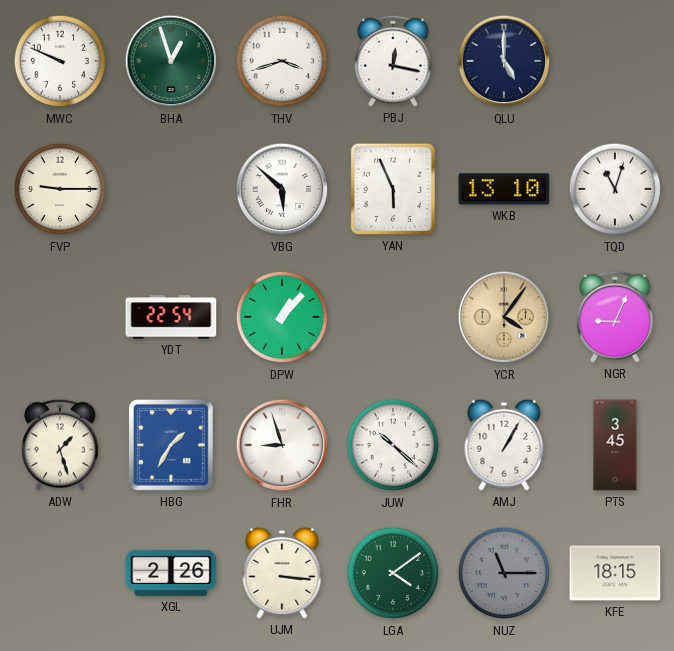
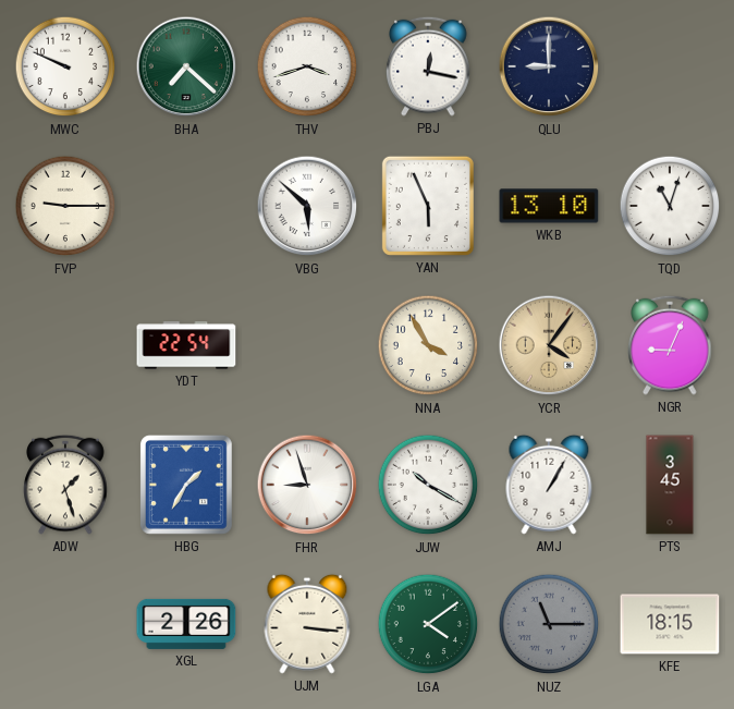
BHA: 12:57 -> 7:22 (186, 66)
QLU: 5:00 -> 9:00 (549, 66)
DPW: 1:07 -> none (282, 317)
NNA: none -> 3:55 (428, 345)
JUW: 10:22 -> 10:20 (428, 485)
